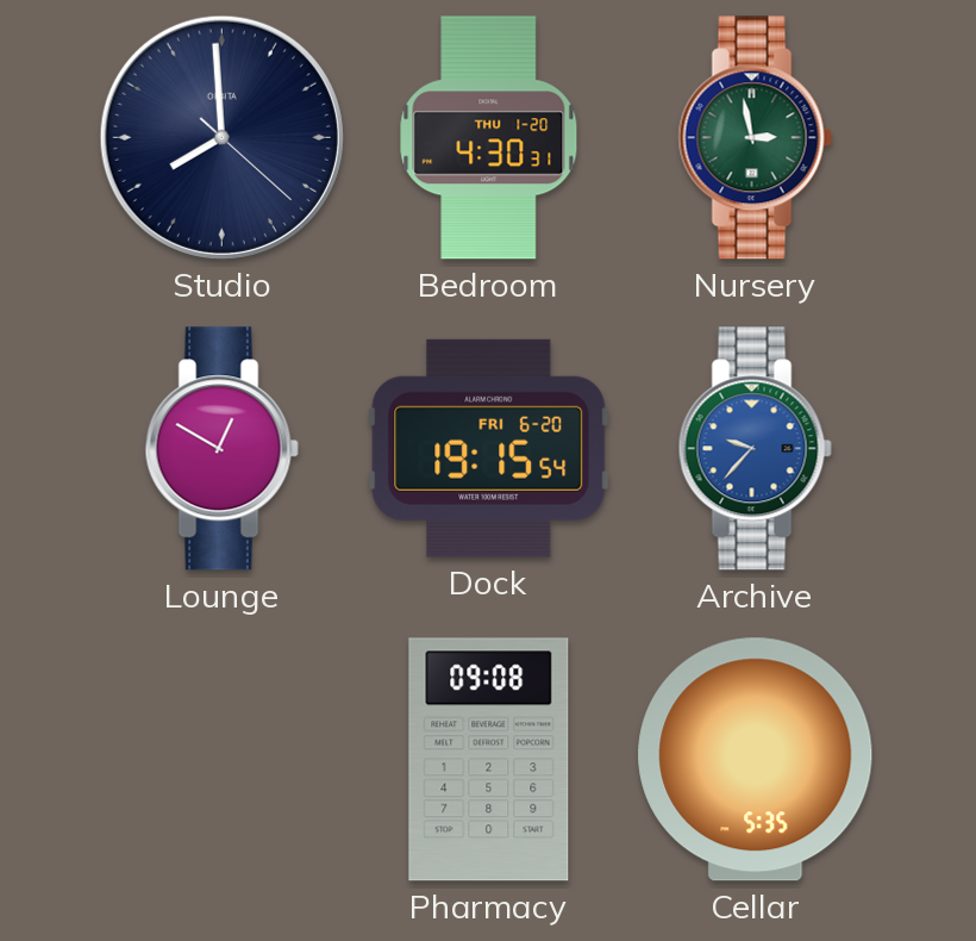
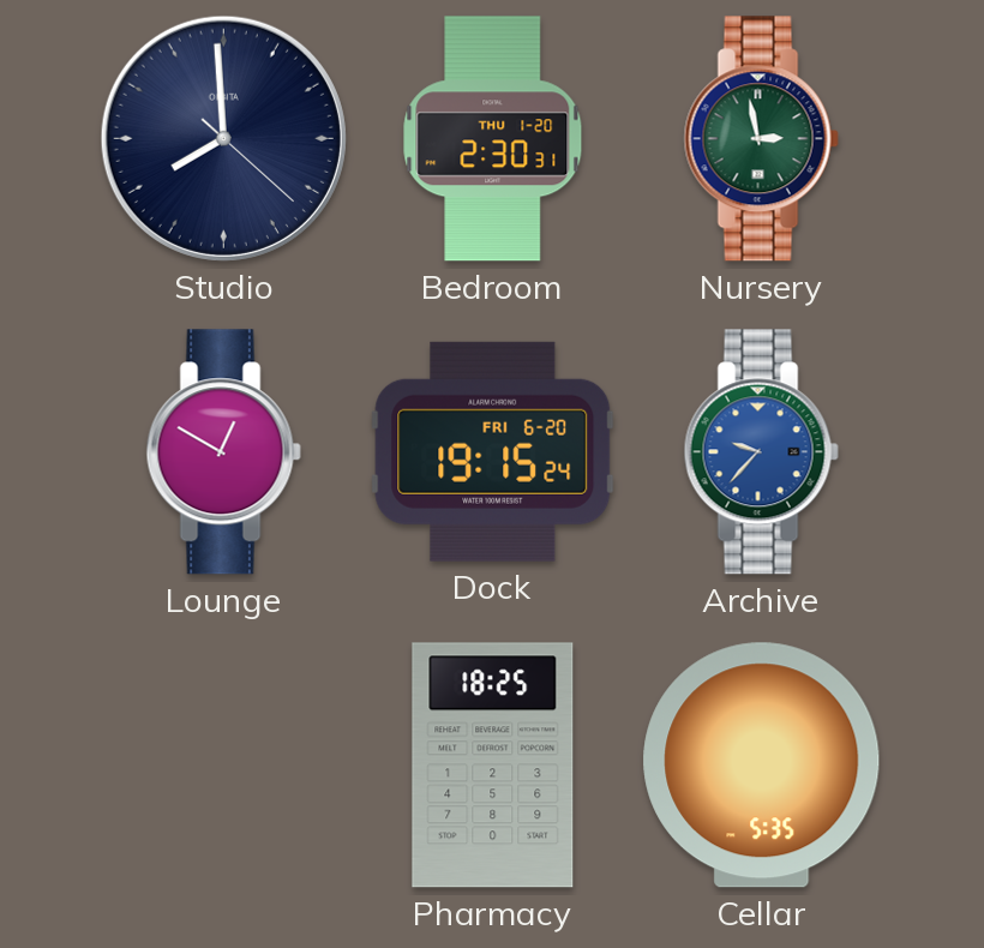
Bedroom: 4:30 -> 2:30 (493, 139)
Dock: 19:15:54 -> 19:15:24 (493, 451)
Pharmacy: 09:08 -> 18:25 (493, 766)
